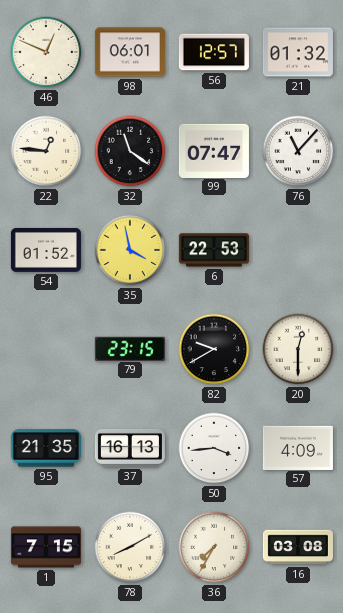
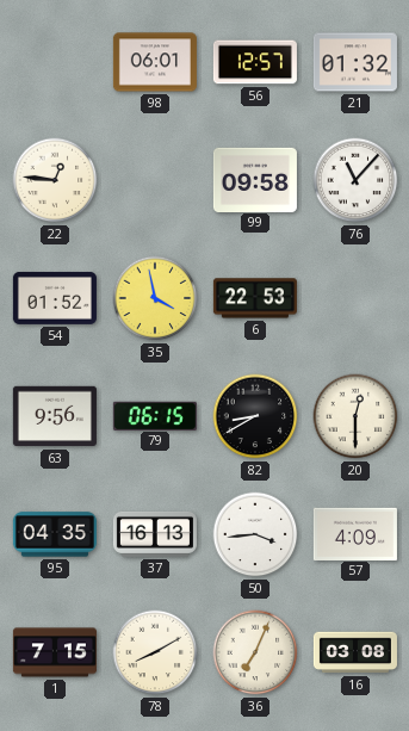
46: 12:49 -> none (46, 52)
32: 11:21 -> none (130, 151)
99: 07:47 -> 09:58 (255, 179)
63: none -> 9:56 (55, 416)
79: 23:15 -> 06:15 (155, 415)
82: 9:40 -> 8:40 (255, 416)
95: 21:35 -> 04:35 (55, 534)
36: 7:35 -> 7:04 (255, 652)
